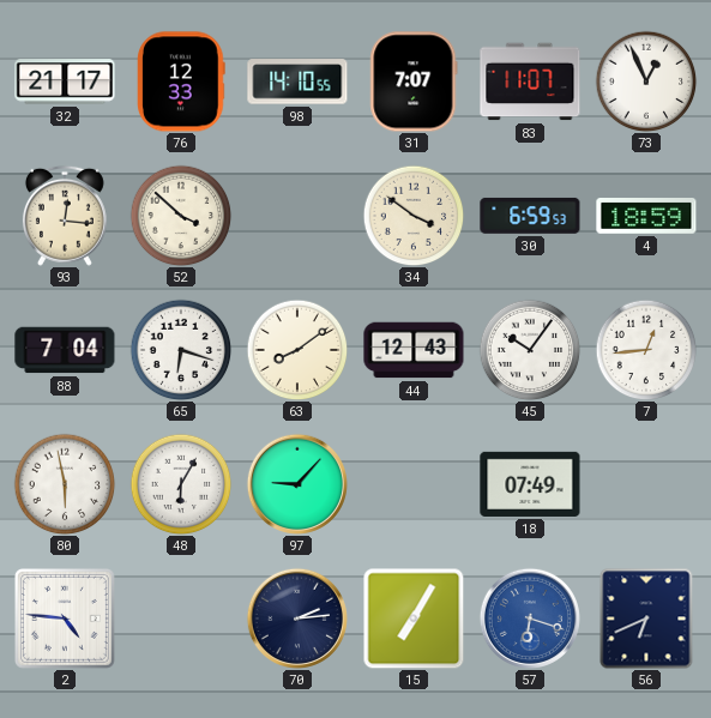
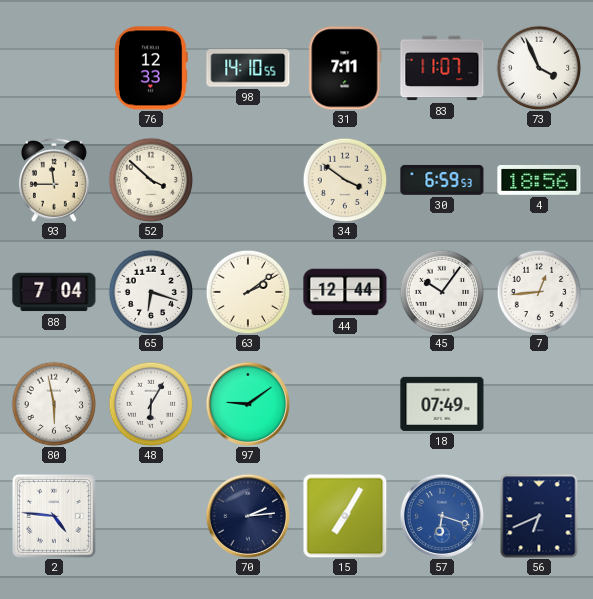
32: 21:17 -> none (65, 82)
31: 7:07 -> 7:11 (345, 68)
73: 12:56 -> 3:56 (539, 68)
93: 12:16 -> 11:45 (54, 180)
4: 18:59 -> 18:56 (539, 181)
63: 8:09 -> 2:09 (248, 292)
44: 12:43 -> 12:44 (345, 292)
97: 9:07 -> 9:09 (248, 404)
